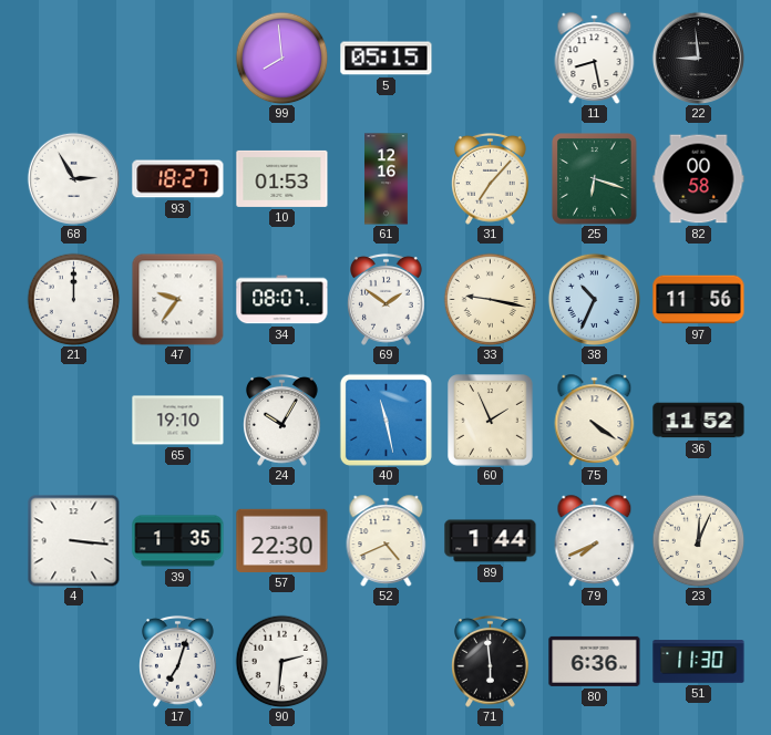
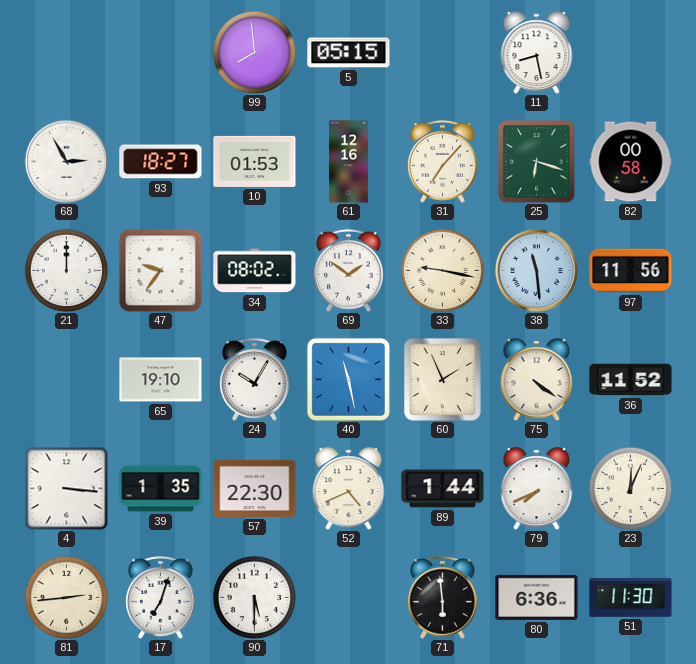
22: 8:59 -> none (698, 58)
34: 08:07 -> 08:02 (255, 271)
38: 10:34 -> 11:29 (536, 270)
81: none -> 2:44 (66, 597)
90: 2:31 -> 5:30 (254, 597)
